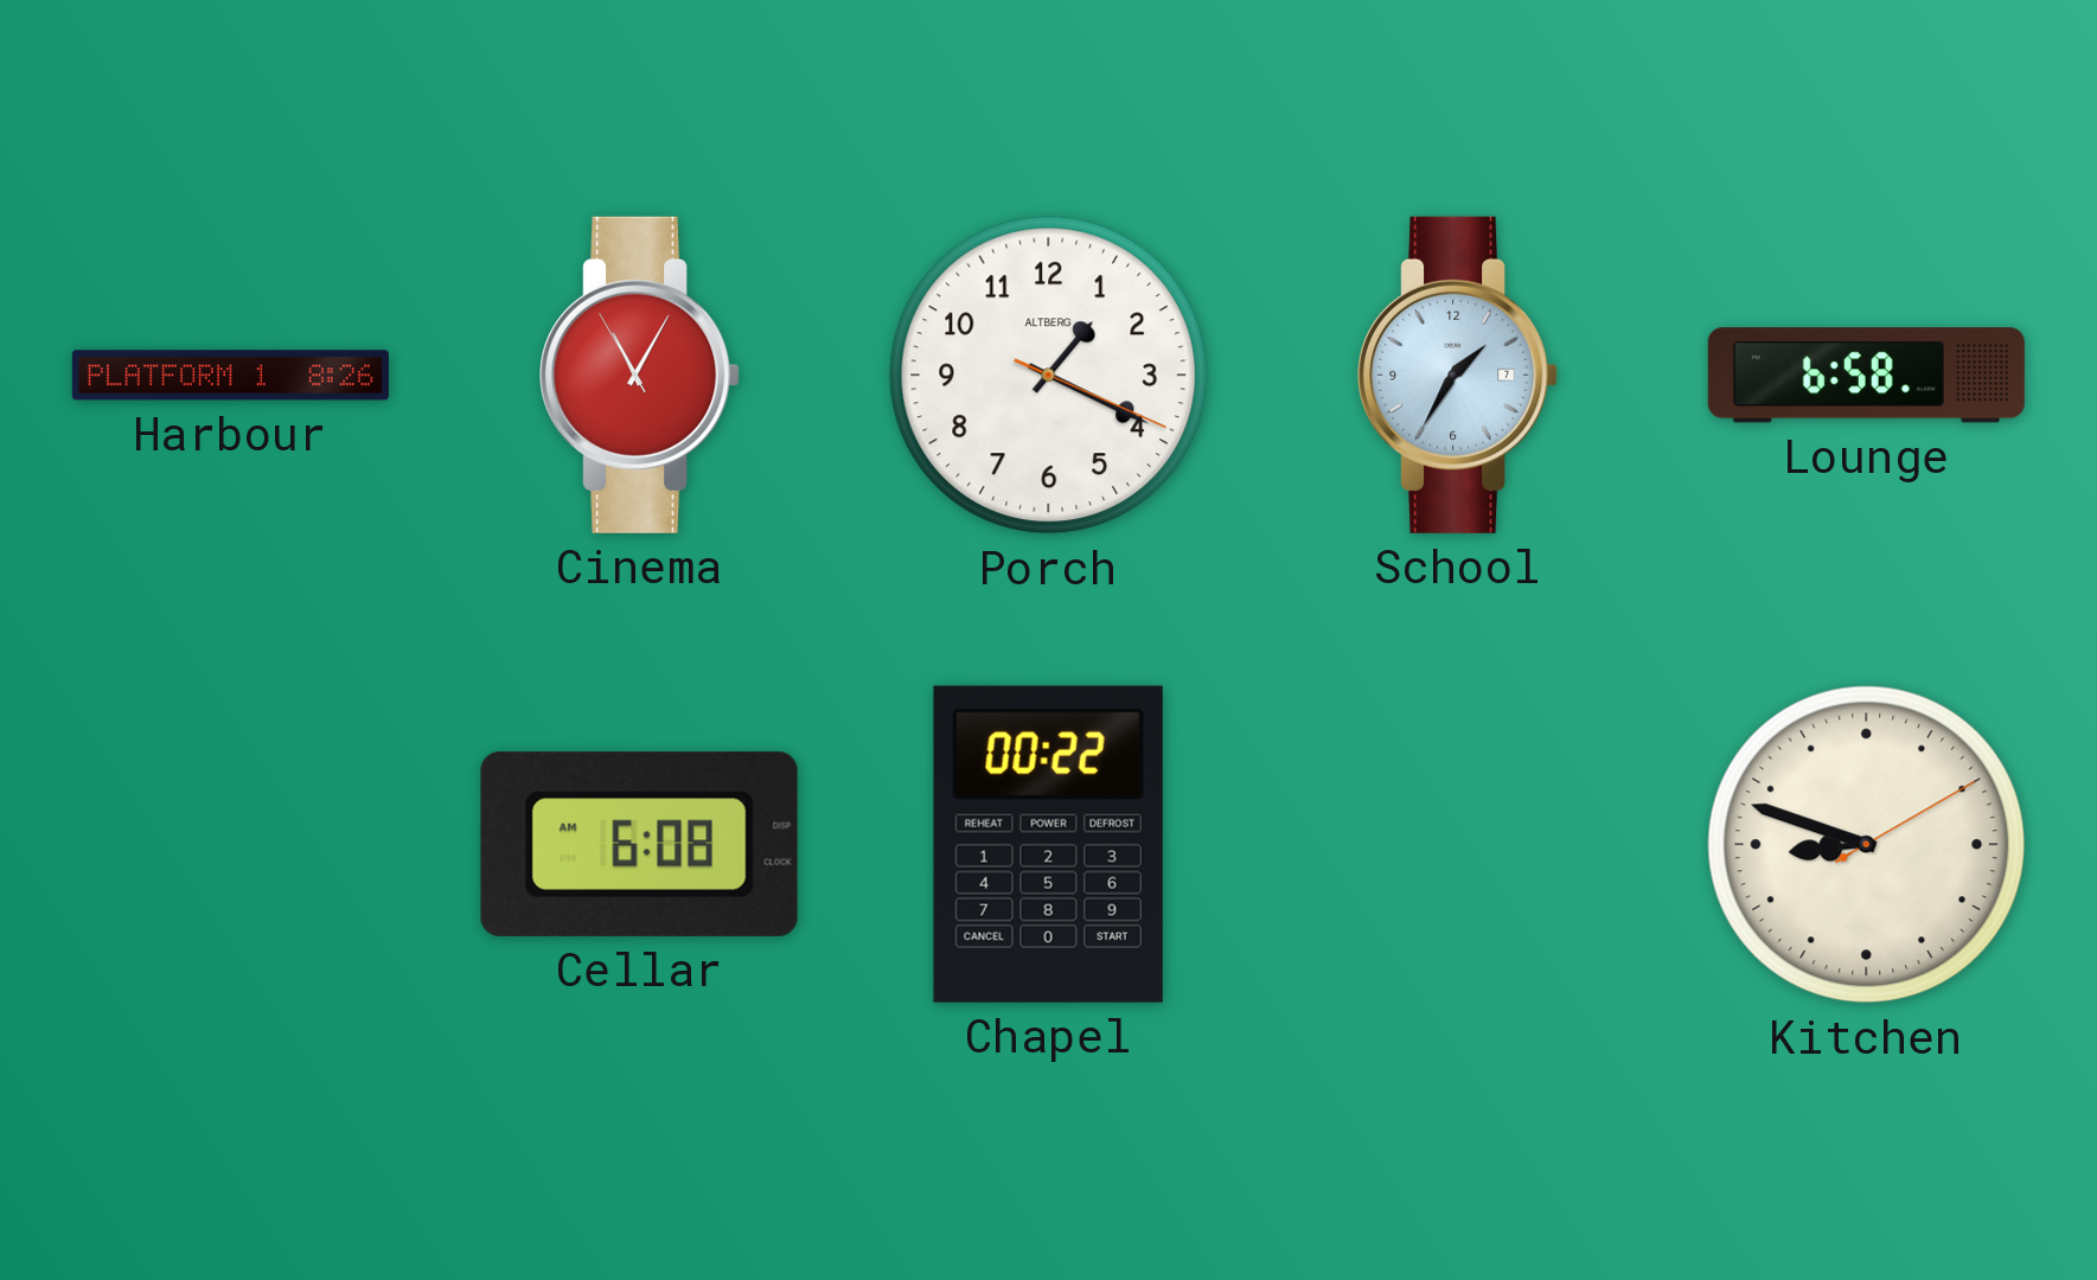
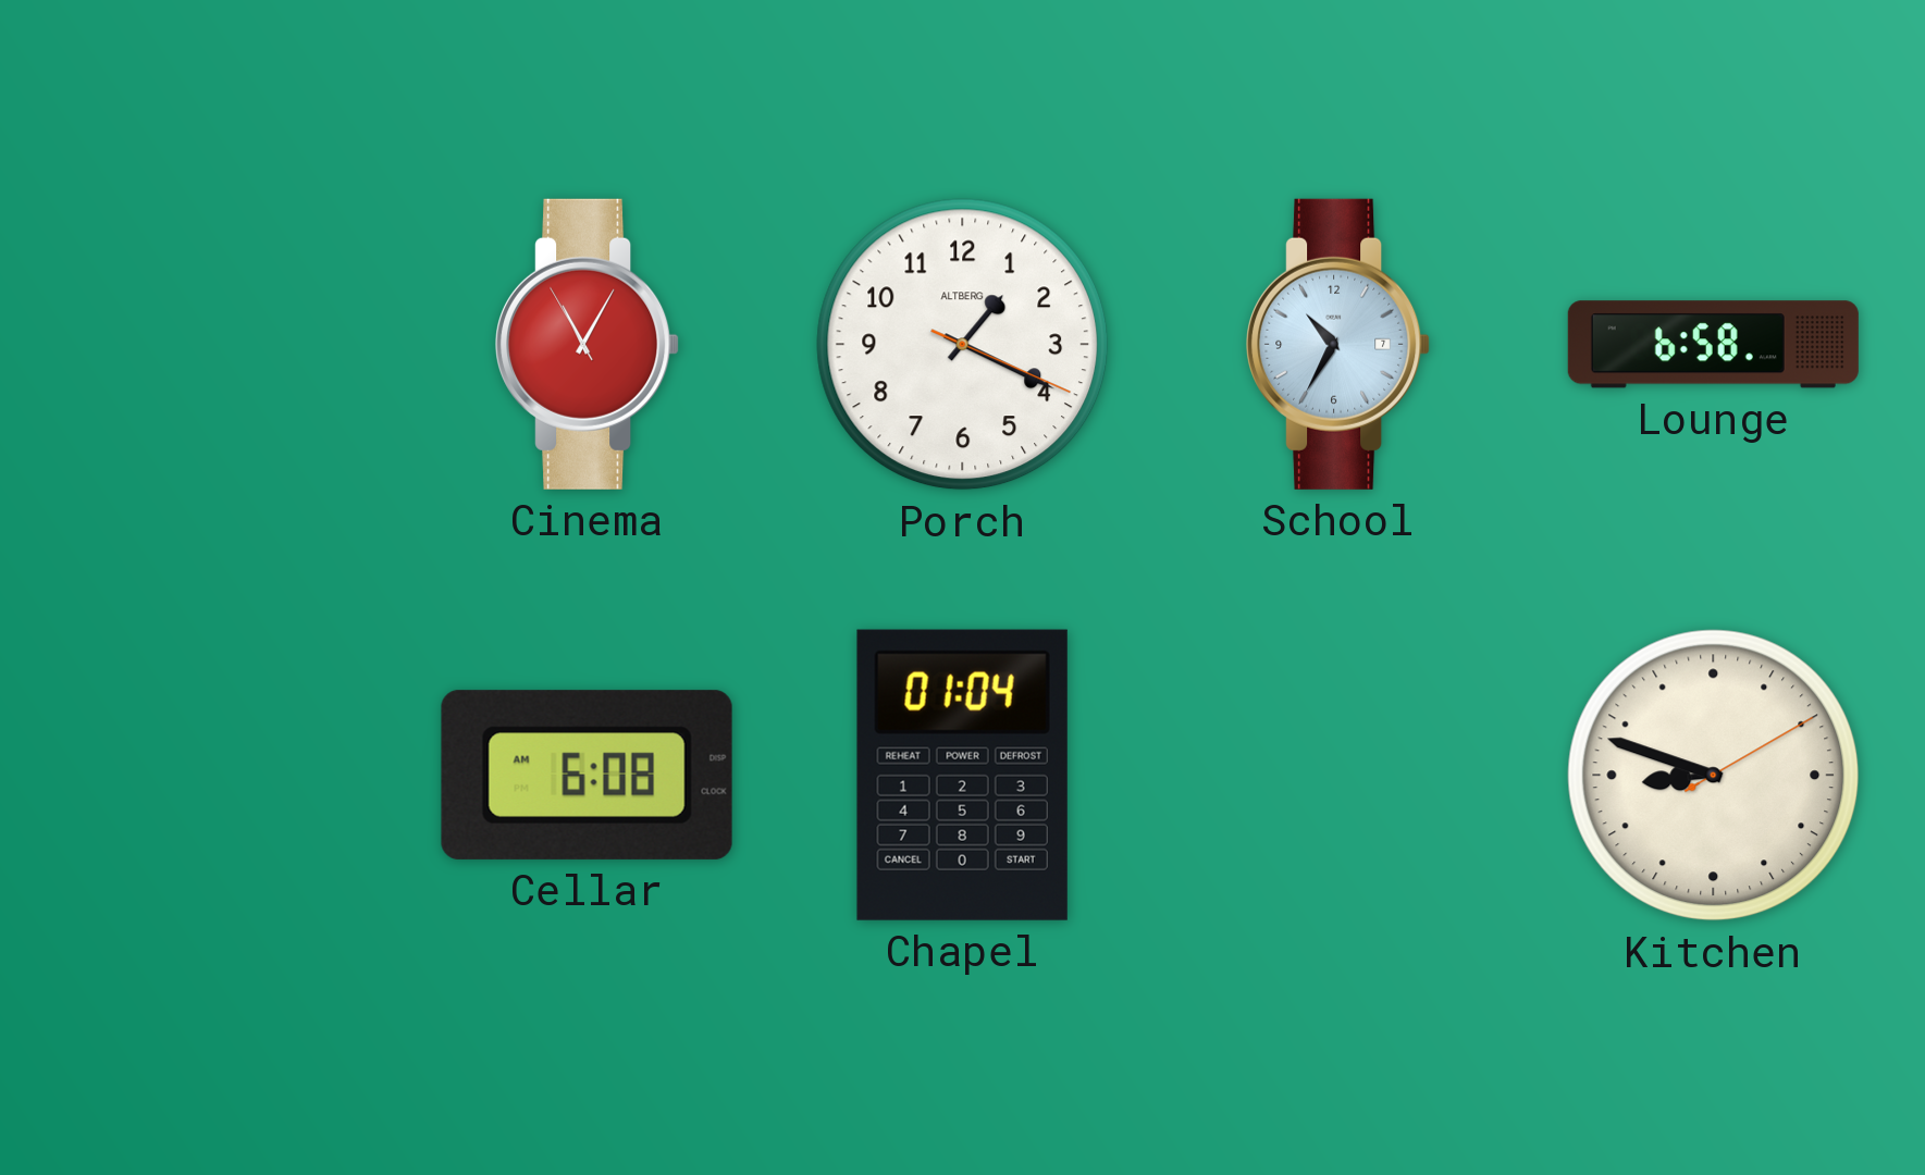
Harbour: 8:26 -> none (230, 376)
School: 1:35 -> 10:35 (1338, 344)
Chapel: 00:22 -> 01:04 (962, 775)
